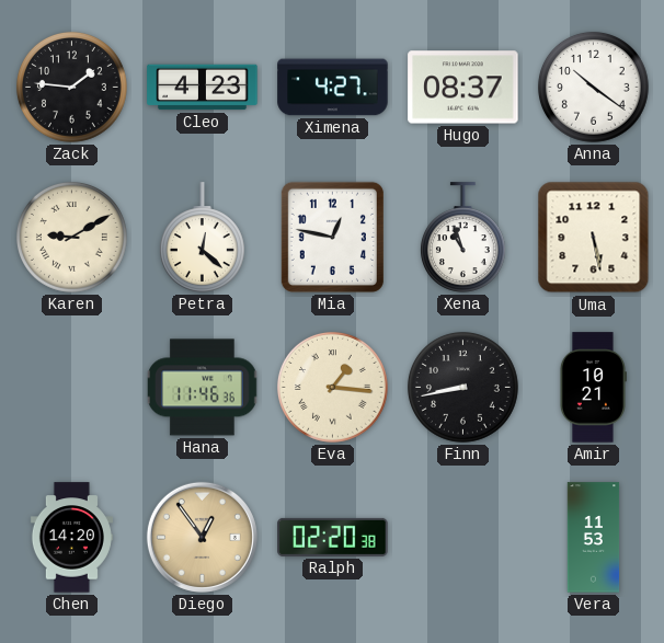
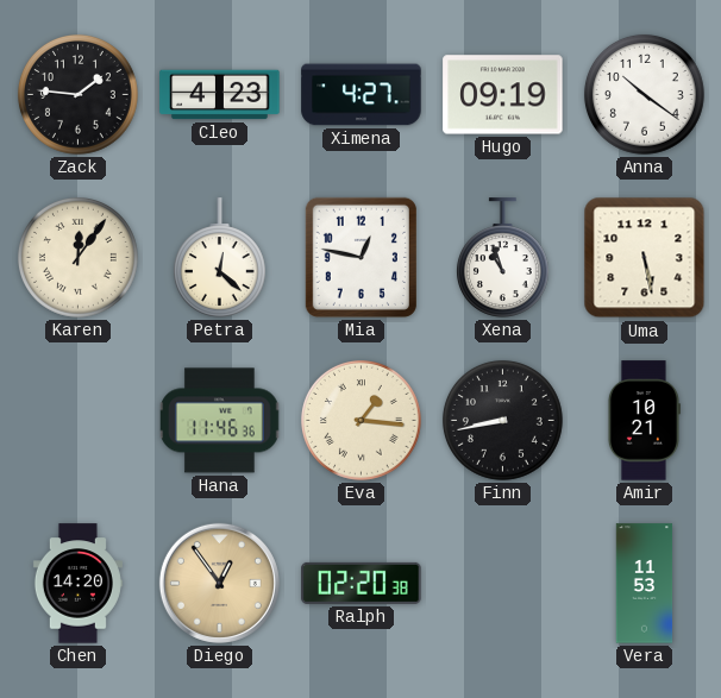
Hugo: 08:37 -> 09:19 (503, 95)
Karen: 9:10 -> 12:06 (77, 257)
